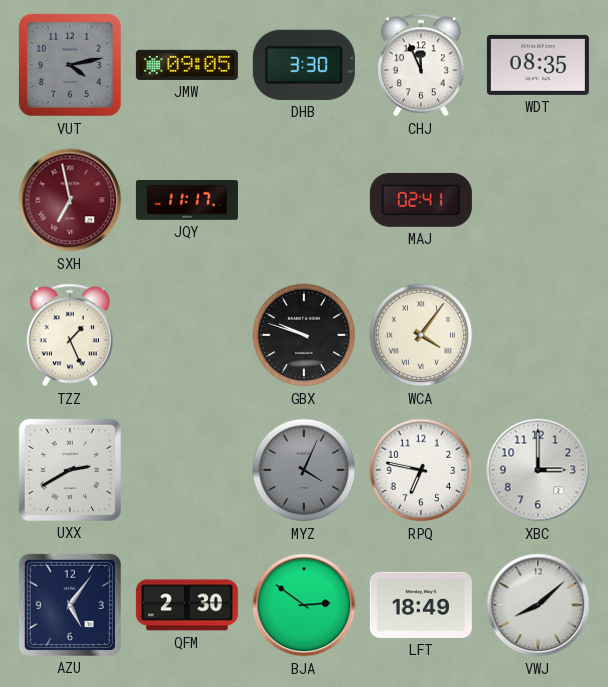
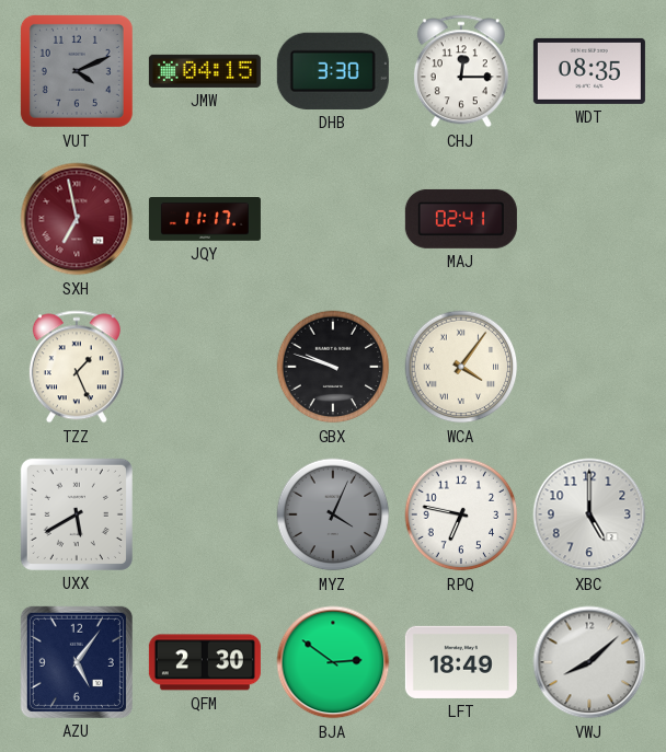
VUT: 4:13 -> 4:11 (77, 71)
JMW: 09:05 -> 04:15 (205, 71)
CHJ: 11:56 -> 12:15 (461, 71)
UXX: 2:40 -> 5:40 (77, 514)
XBC: 3:00 -> 5:00 (589, 514)
